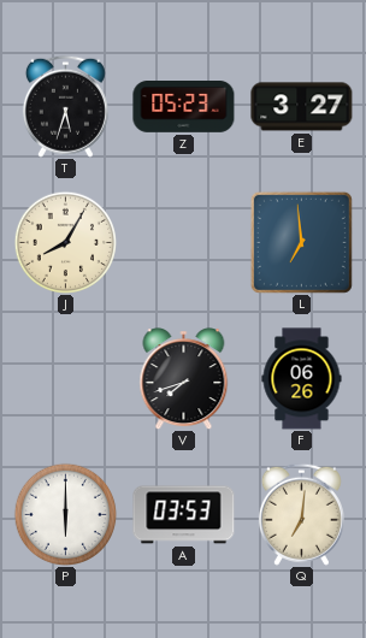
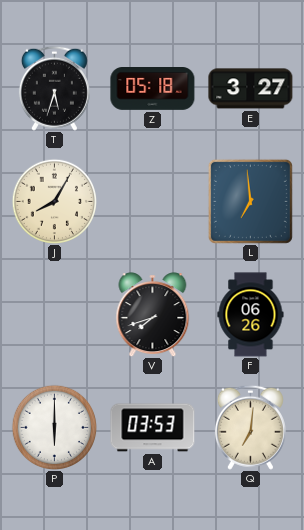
Z: 05:23 -> 05:18 (153, 89)
